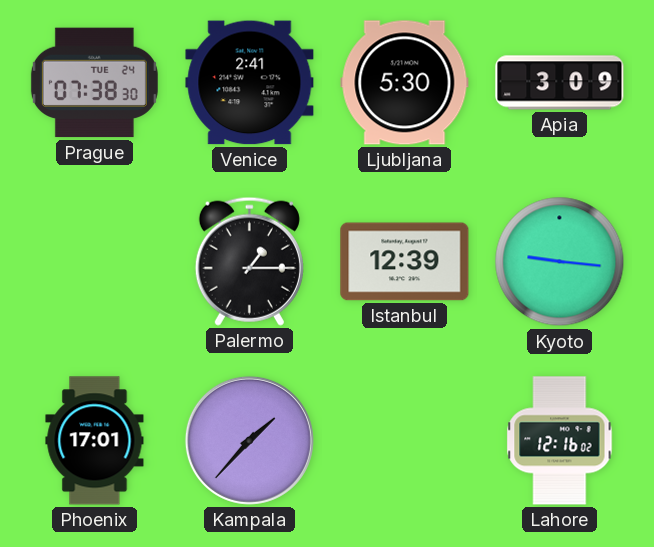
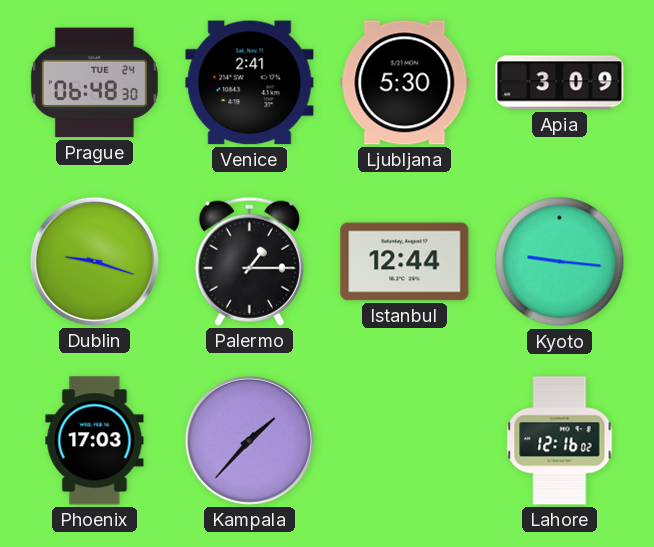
Prague: 07:38 -> 06:48 (94, 83)
Dublin: none -> 9:18 (94, 261)
Istanbul: 12:39 -> 12:44 (405, 262)
Phoenix: 17:01 -> 17:03 (95, 441)
